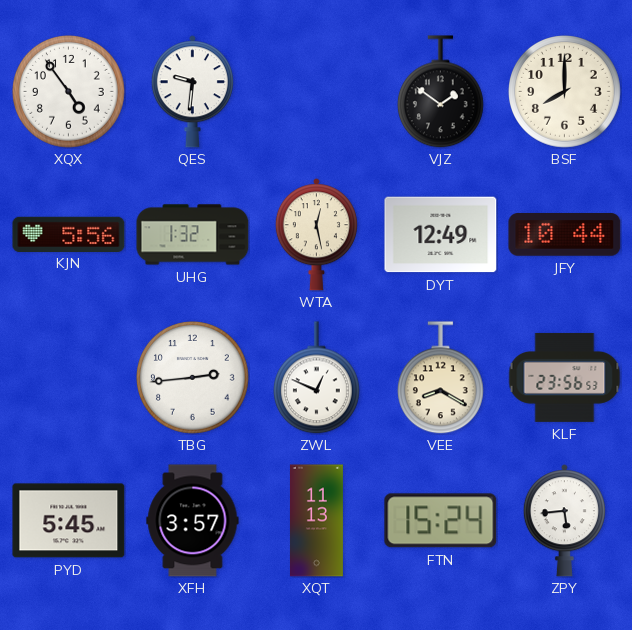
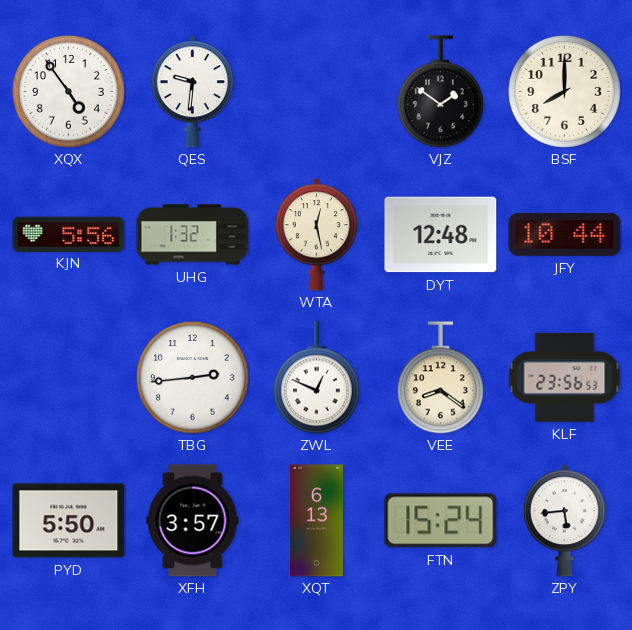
DYT: 12:49 -> 12:48 (441, 235)
VEE: 8:20 -> 8:21 (440, 378)
PYD: 5:45 -> 5:50 (69, 521)
XQT: 11:13 -> 6:13 (316, 521)
